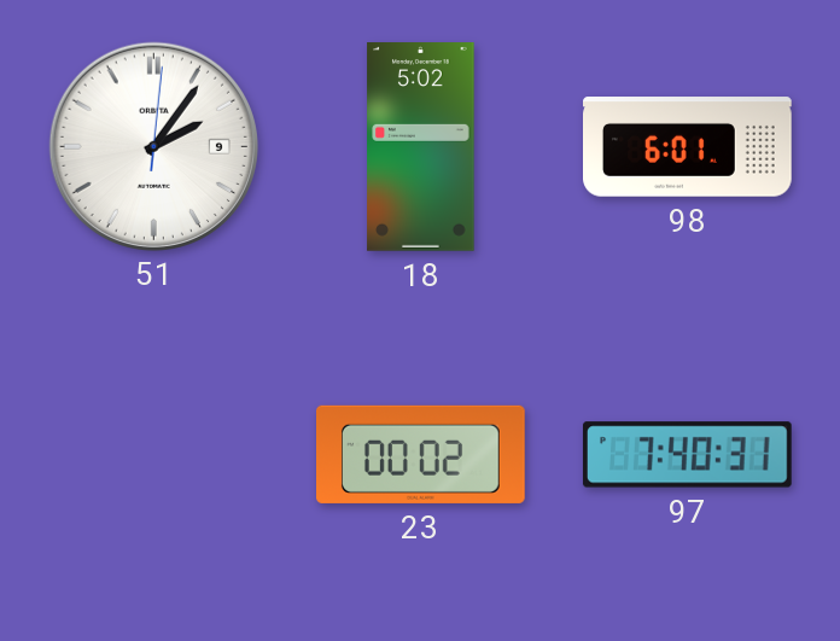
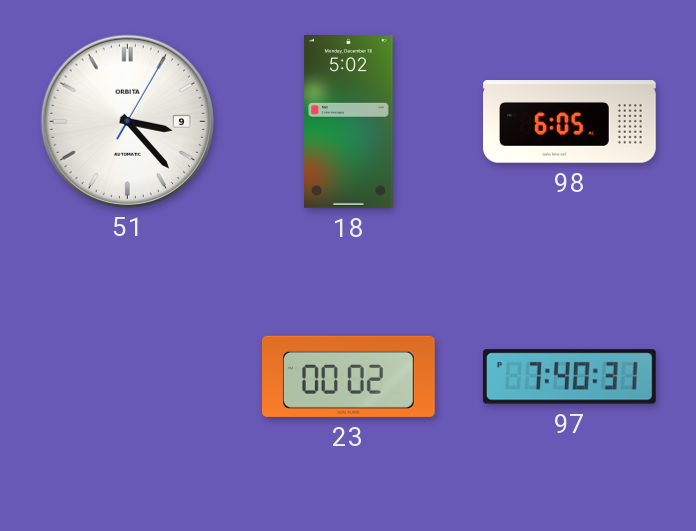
51: 2:06 -> 3:23 (127, 121)
98: 6:01 -> 6:05 (570, 122)
